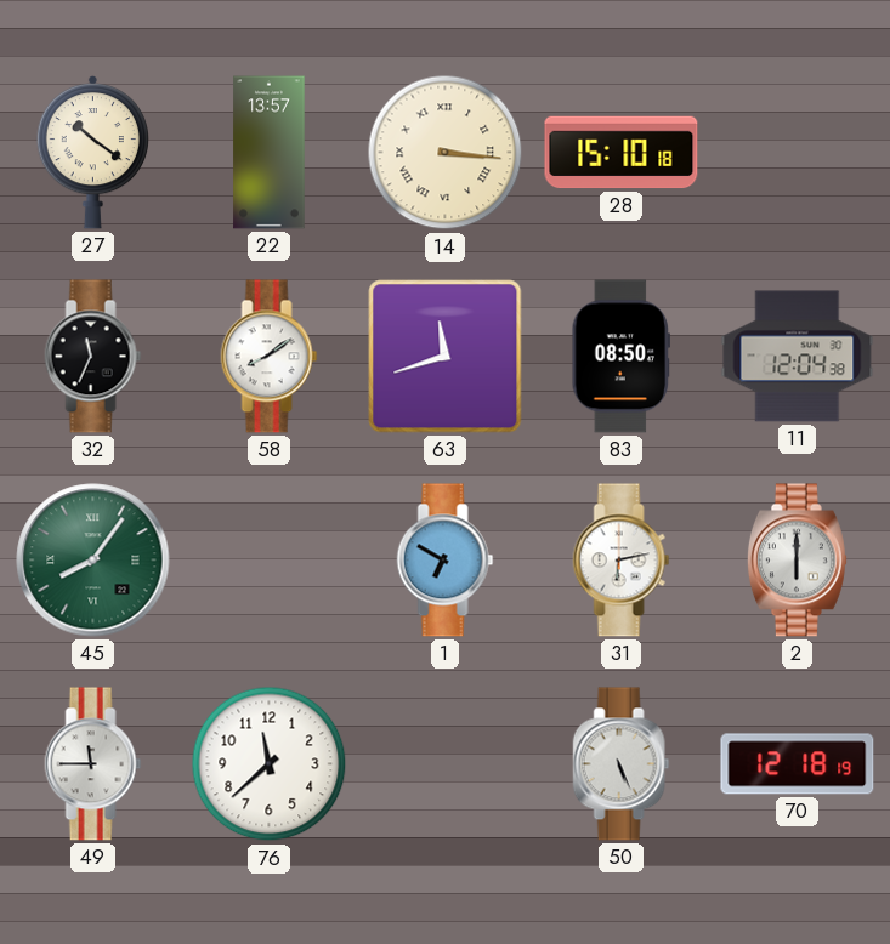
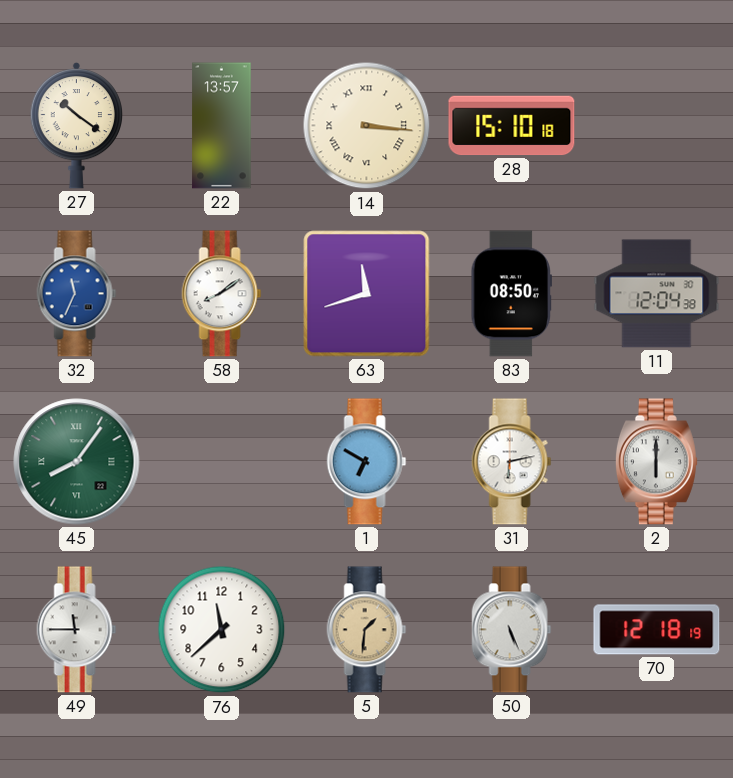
32 dial: black -> blue (77, 294)
5: none -> 1:31 (367, 630)
